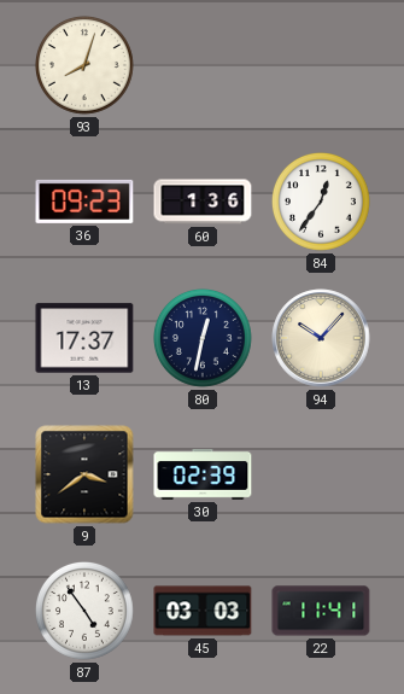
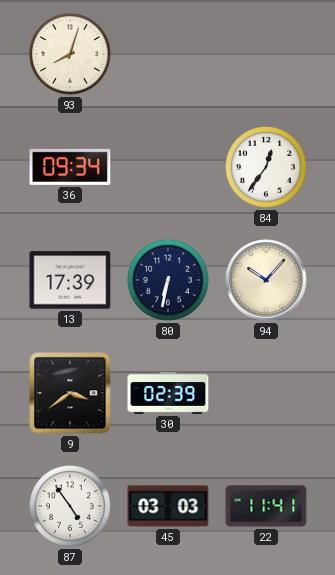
36: 09:23 -> 09:34 (70, 167)
60: 1:36 -> none (203, 202)
13: 17:37 -> 17:39 (70, 280)
80: 12:32 -> 6:32 (168, 280)
